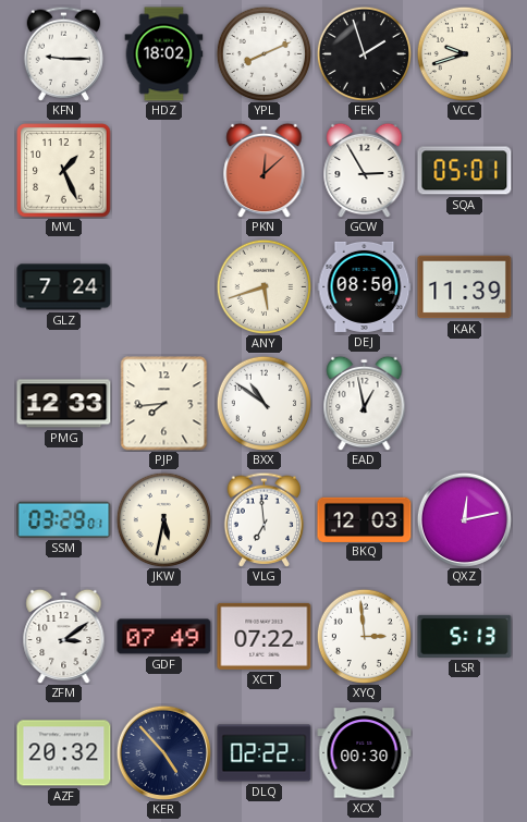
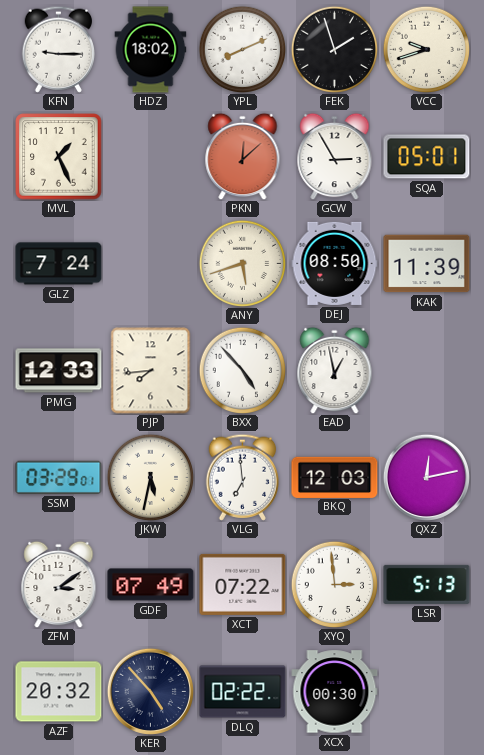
BXX: 10:51 -> 4:53 (242, 370)
